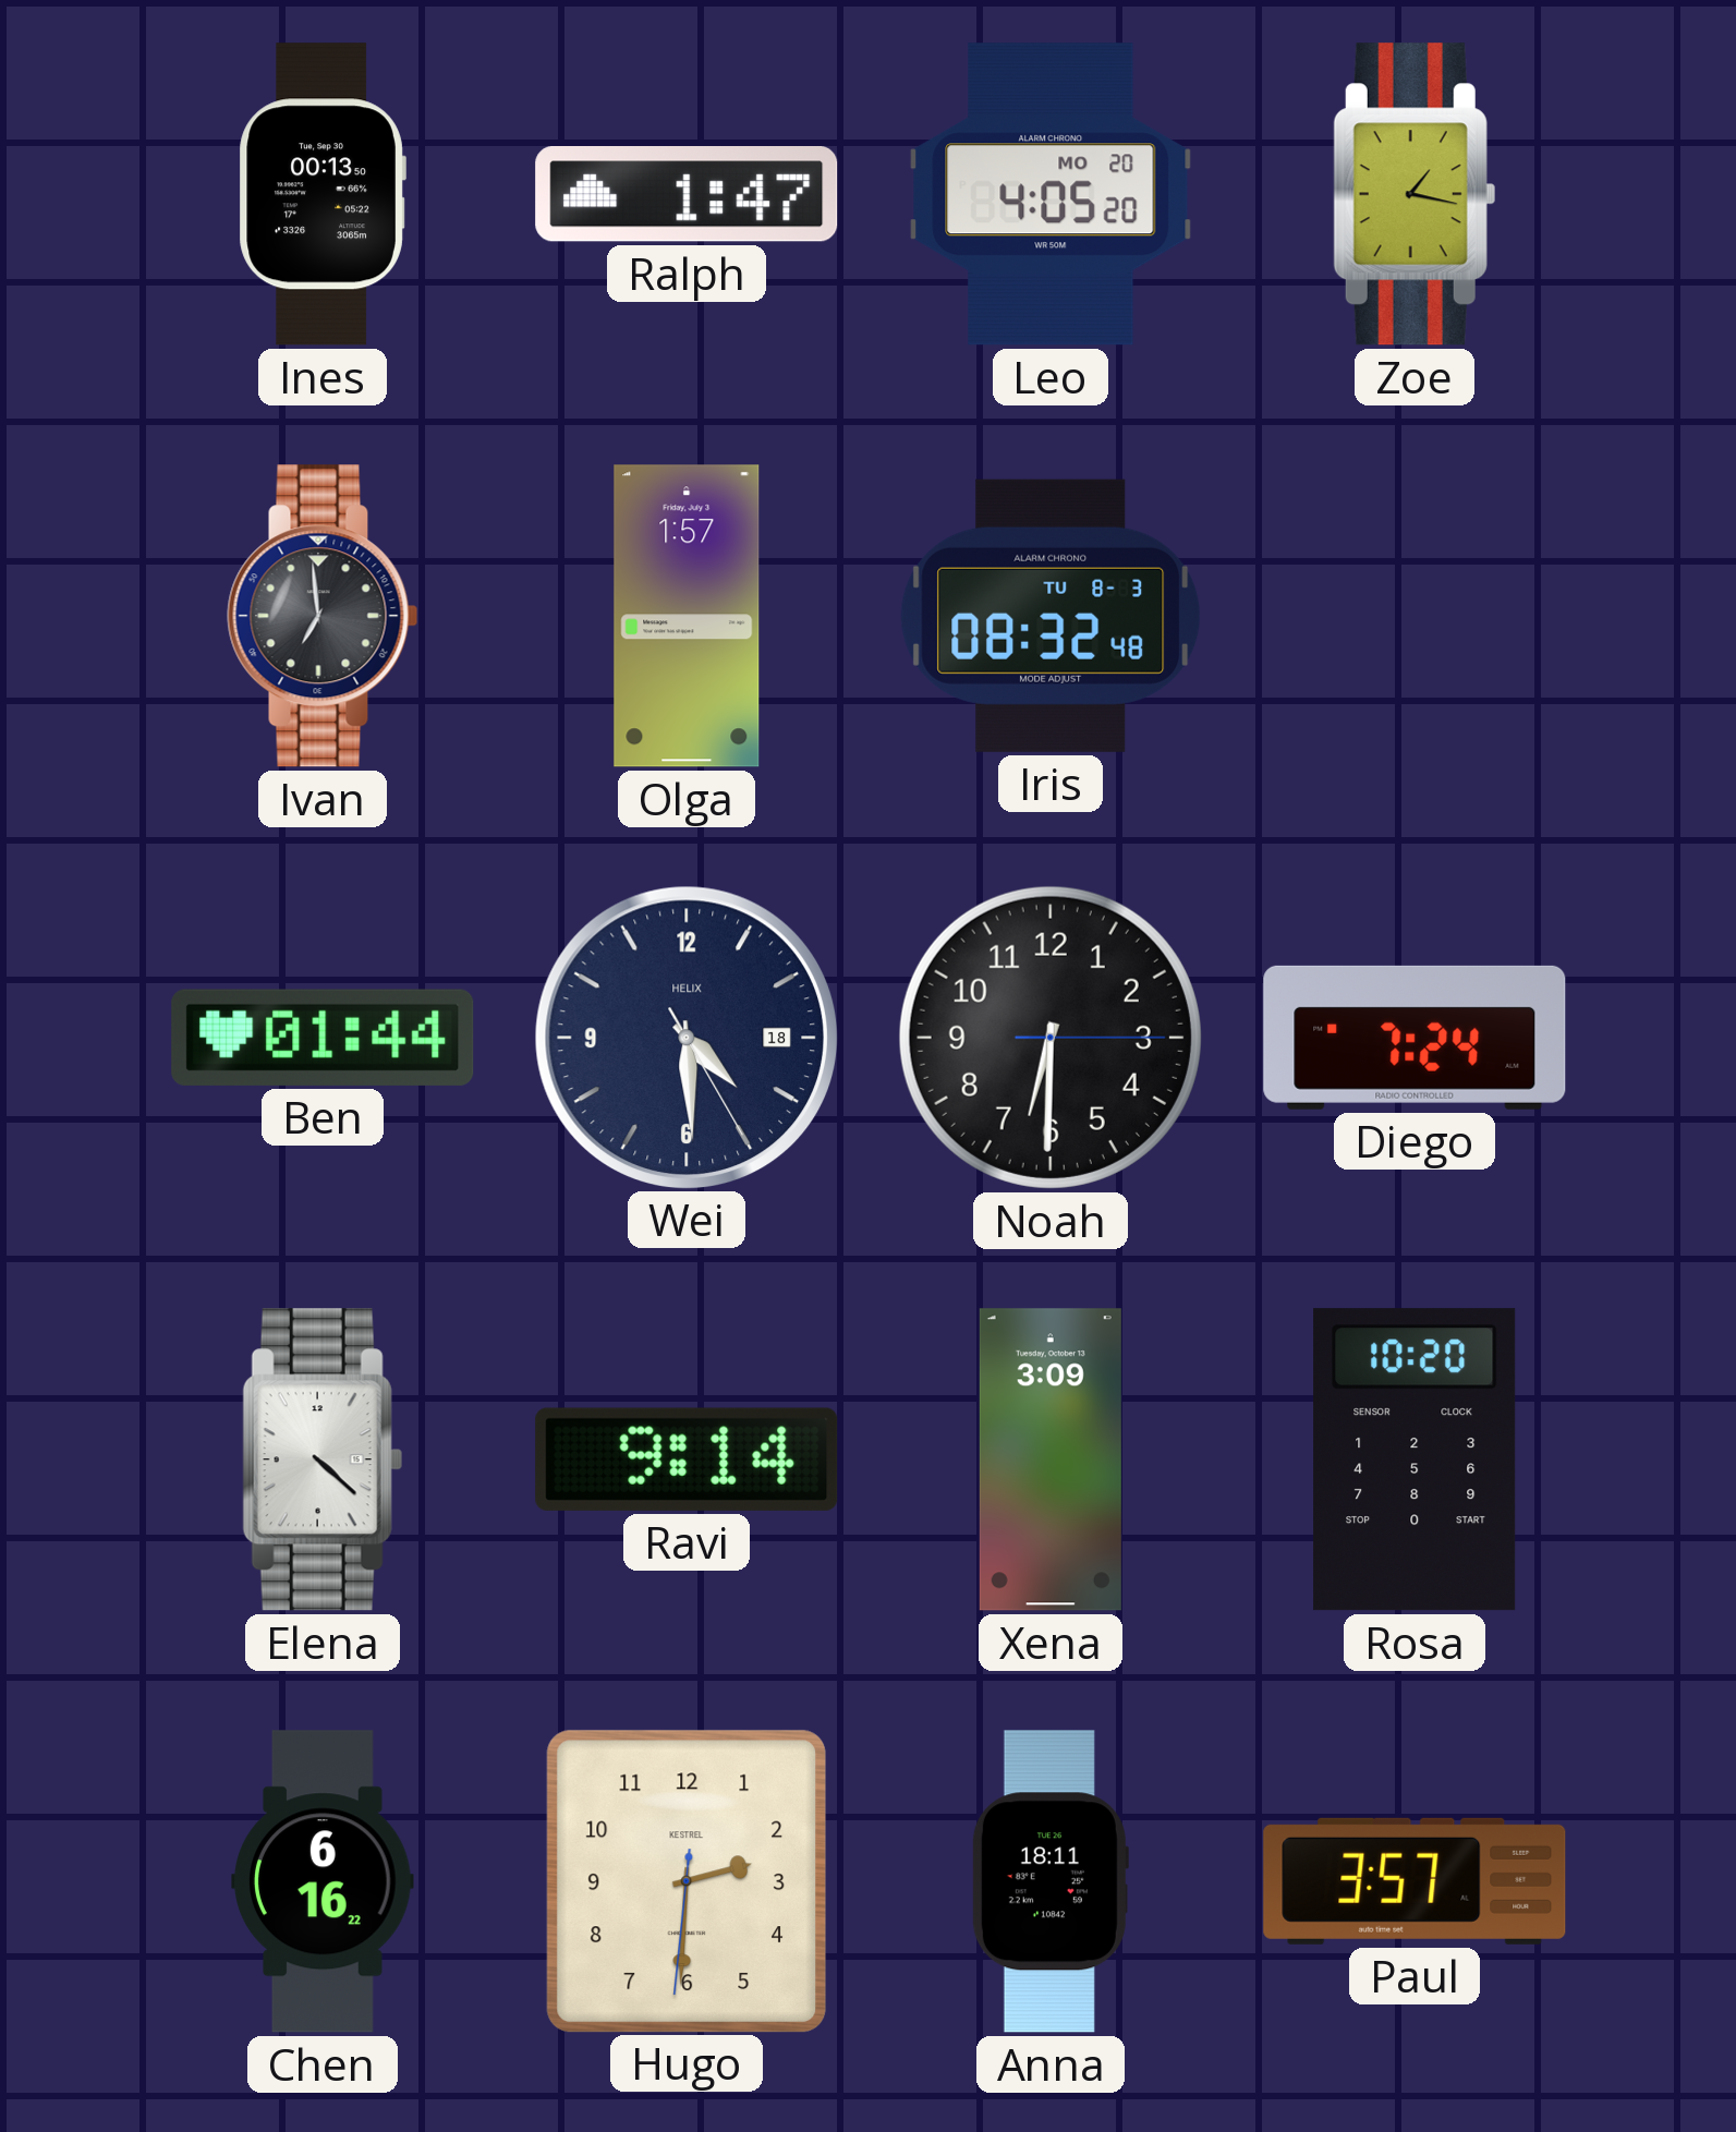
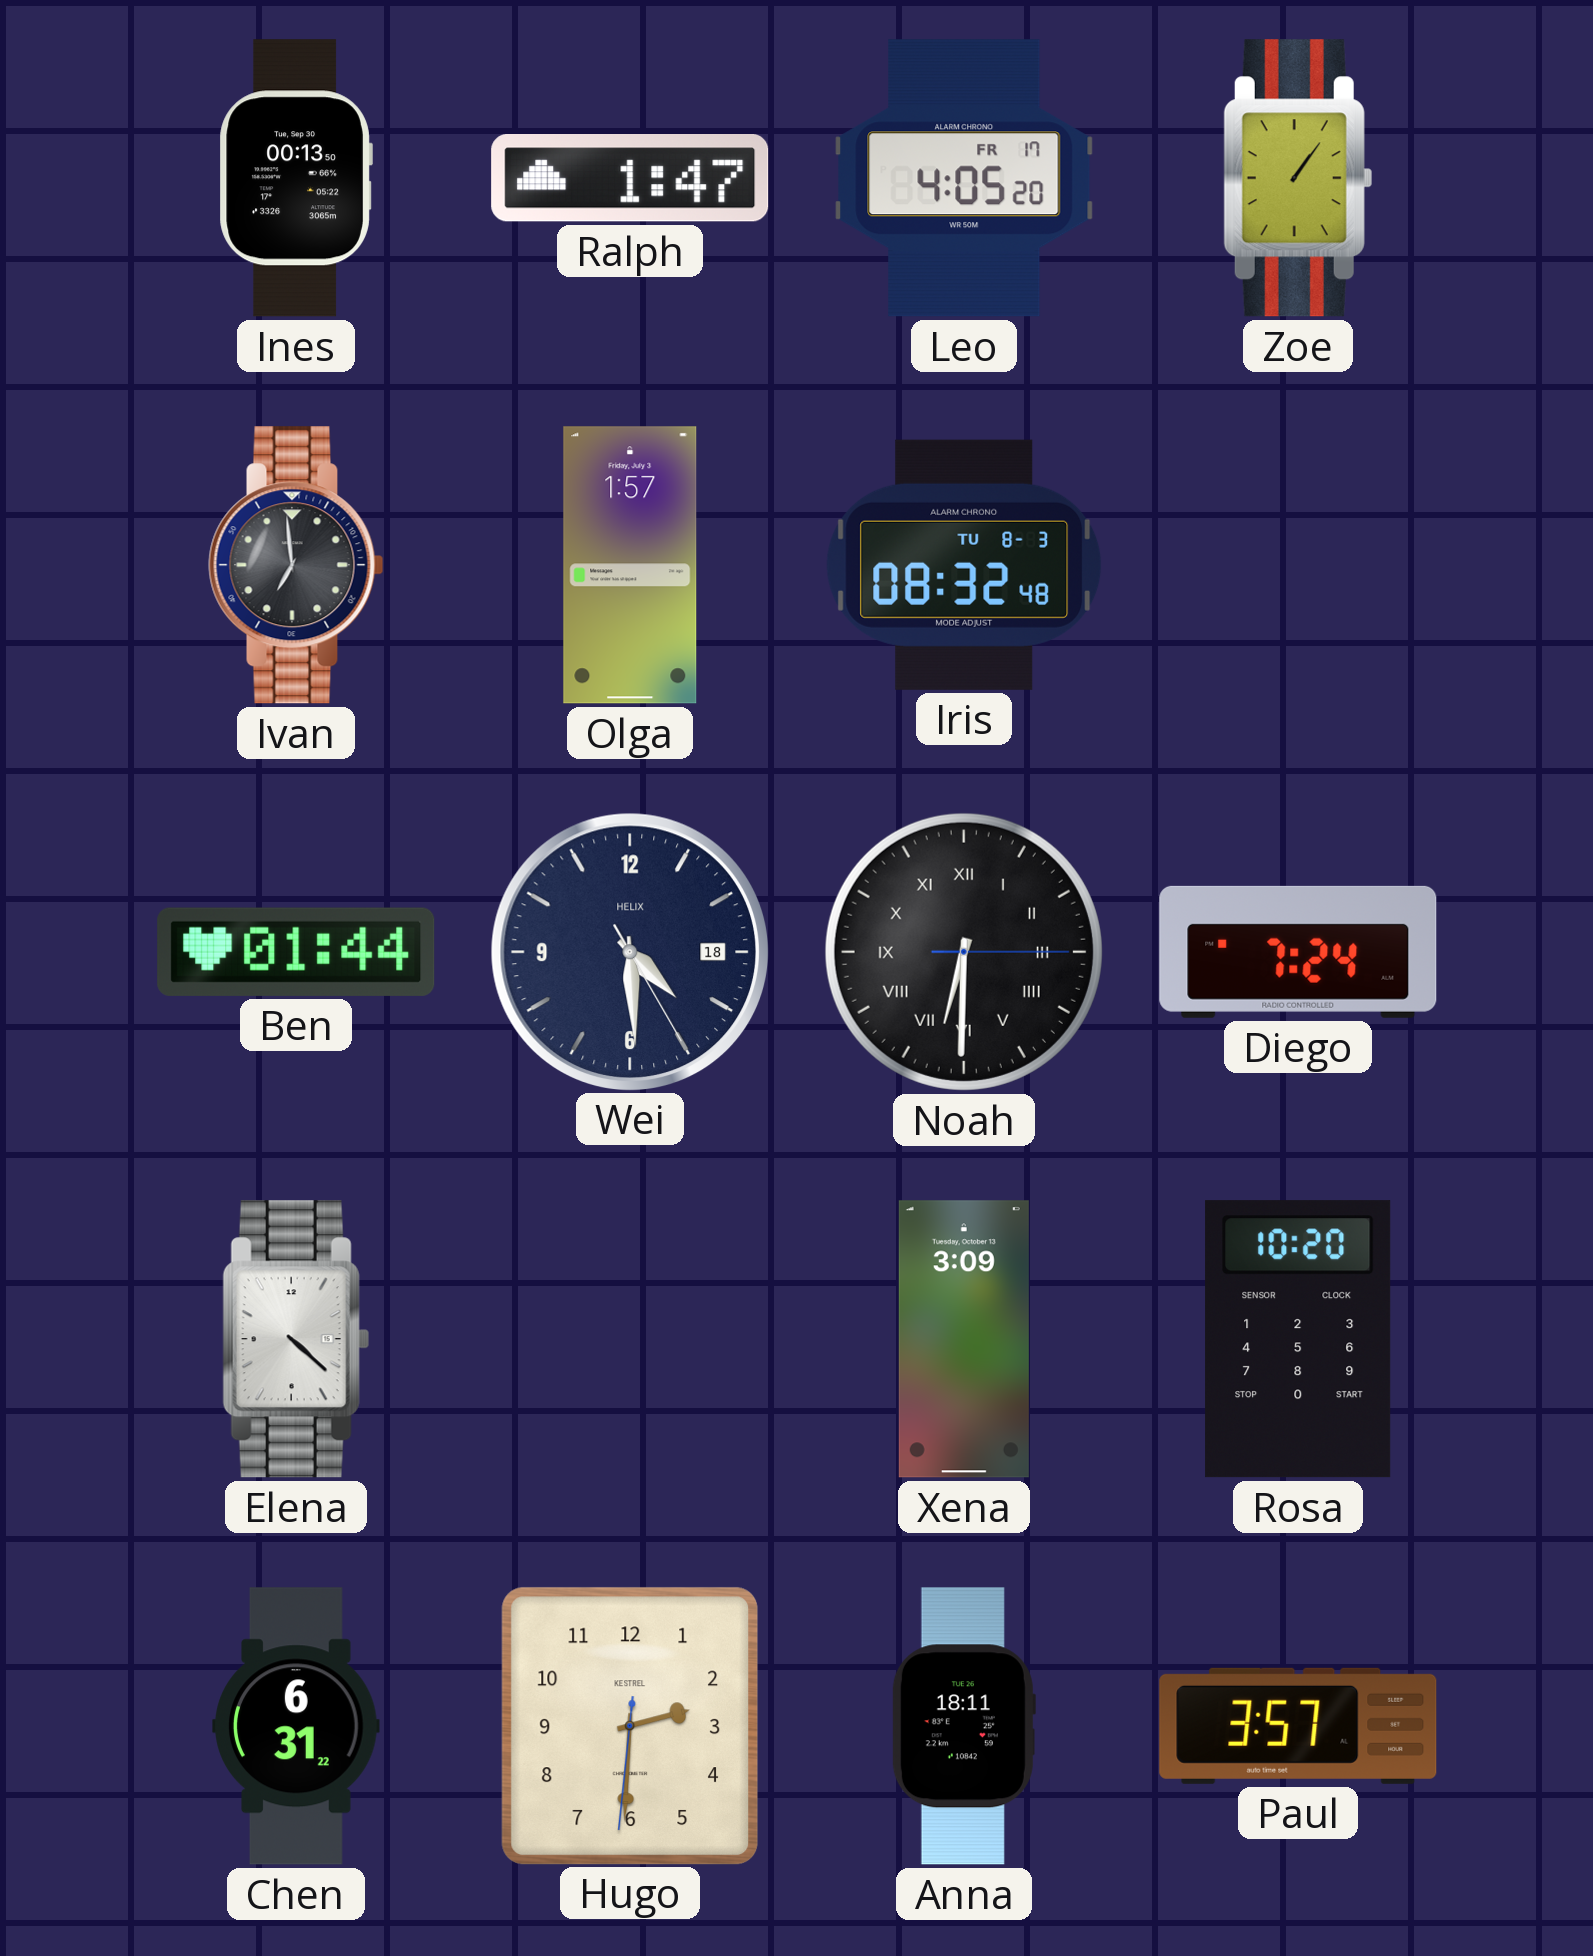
Leo date: MO 20 -> FR 17 (964, 178)
Zoe: 1:17 -> 1:06 (1298, 178)
Noah numerals: Arabic -> Roman (964, 952)
Ravi: 9:14 -> none (687, 1459)
Chen: 6:16 -> 6:31 (296, 1726)
